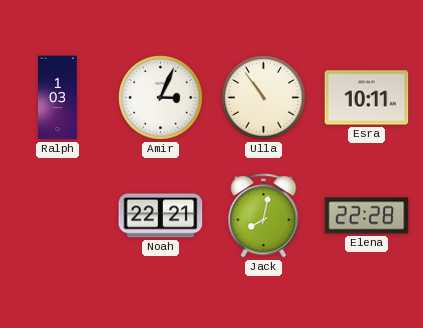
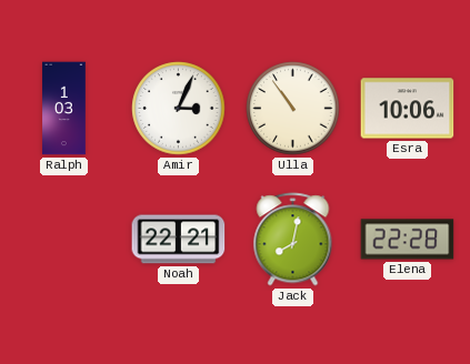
Esra: 10:11 -> 10:06 (408, 109)
